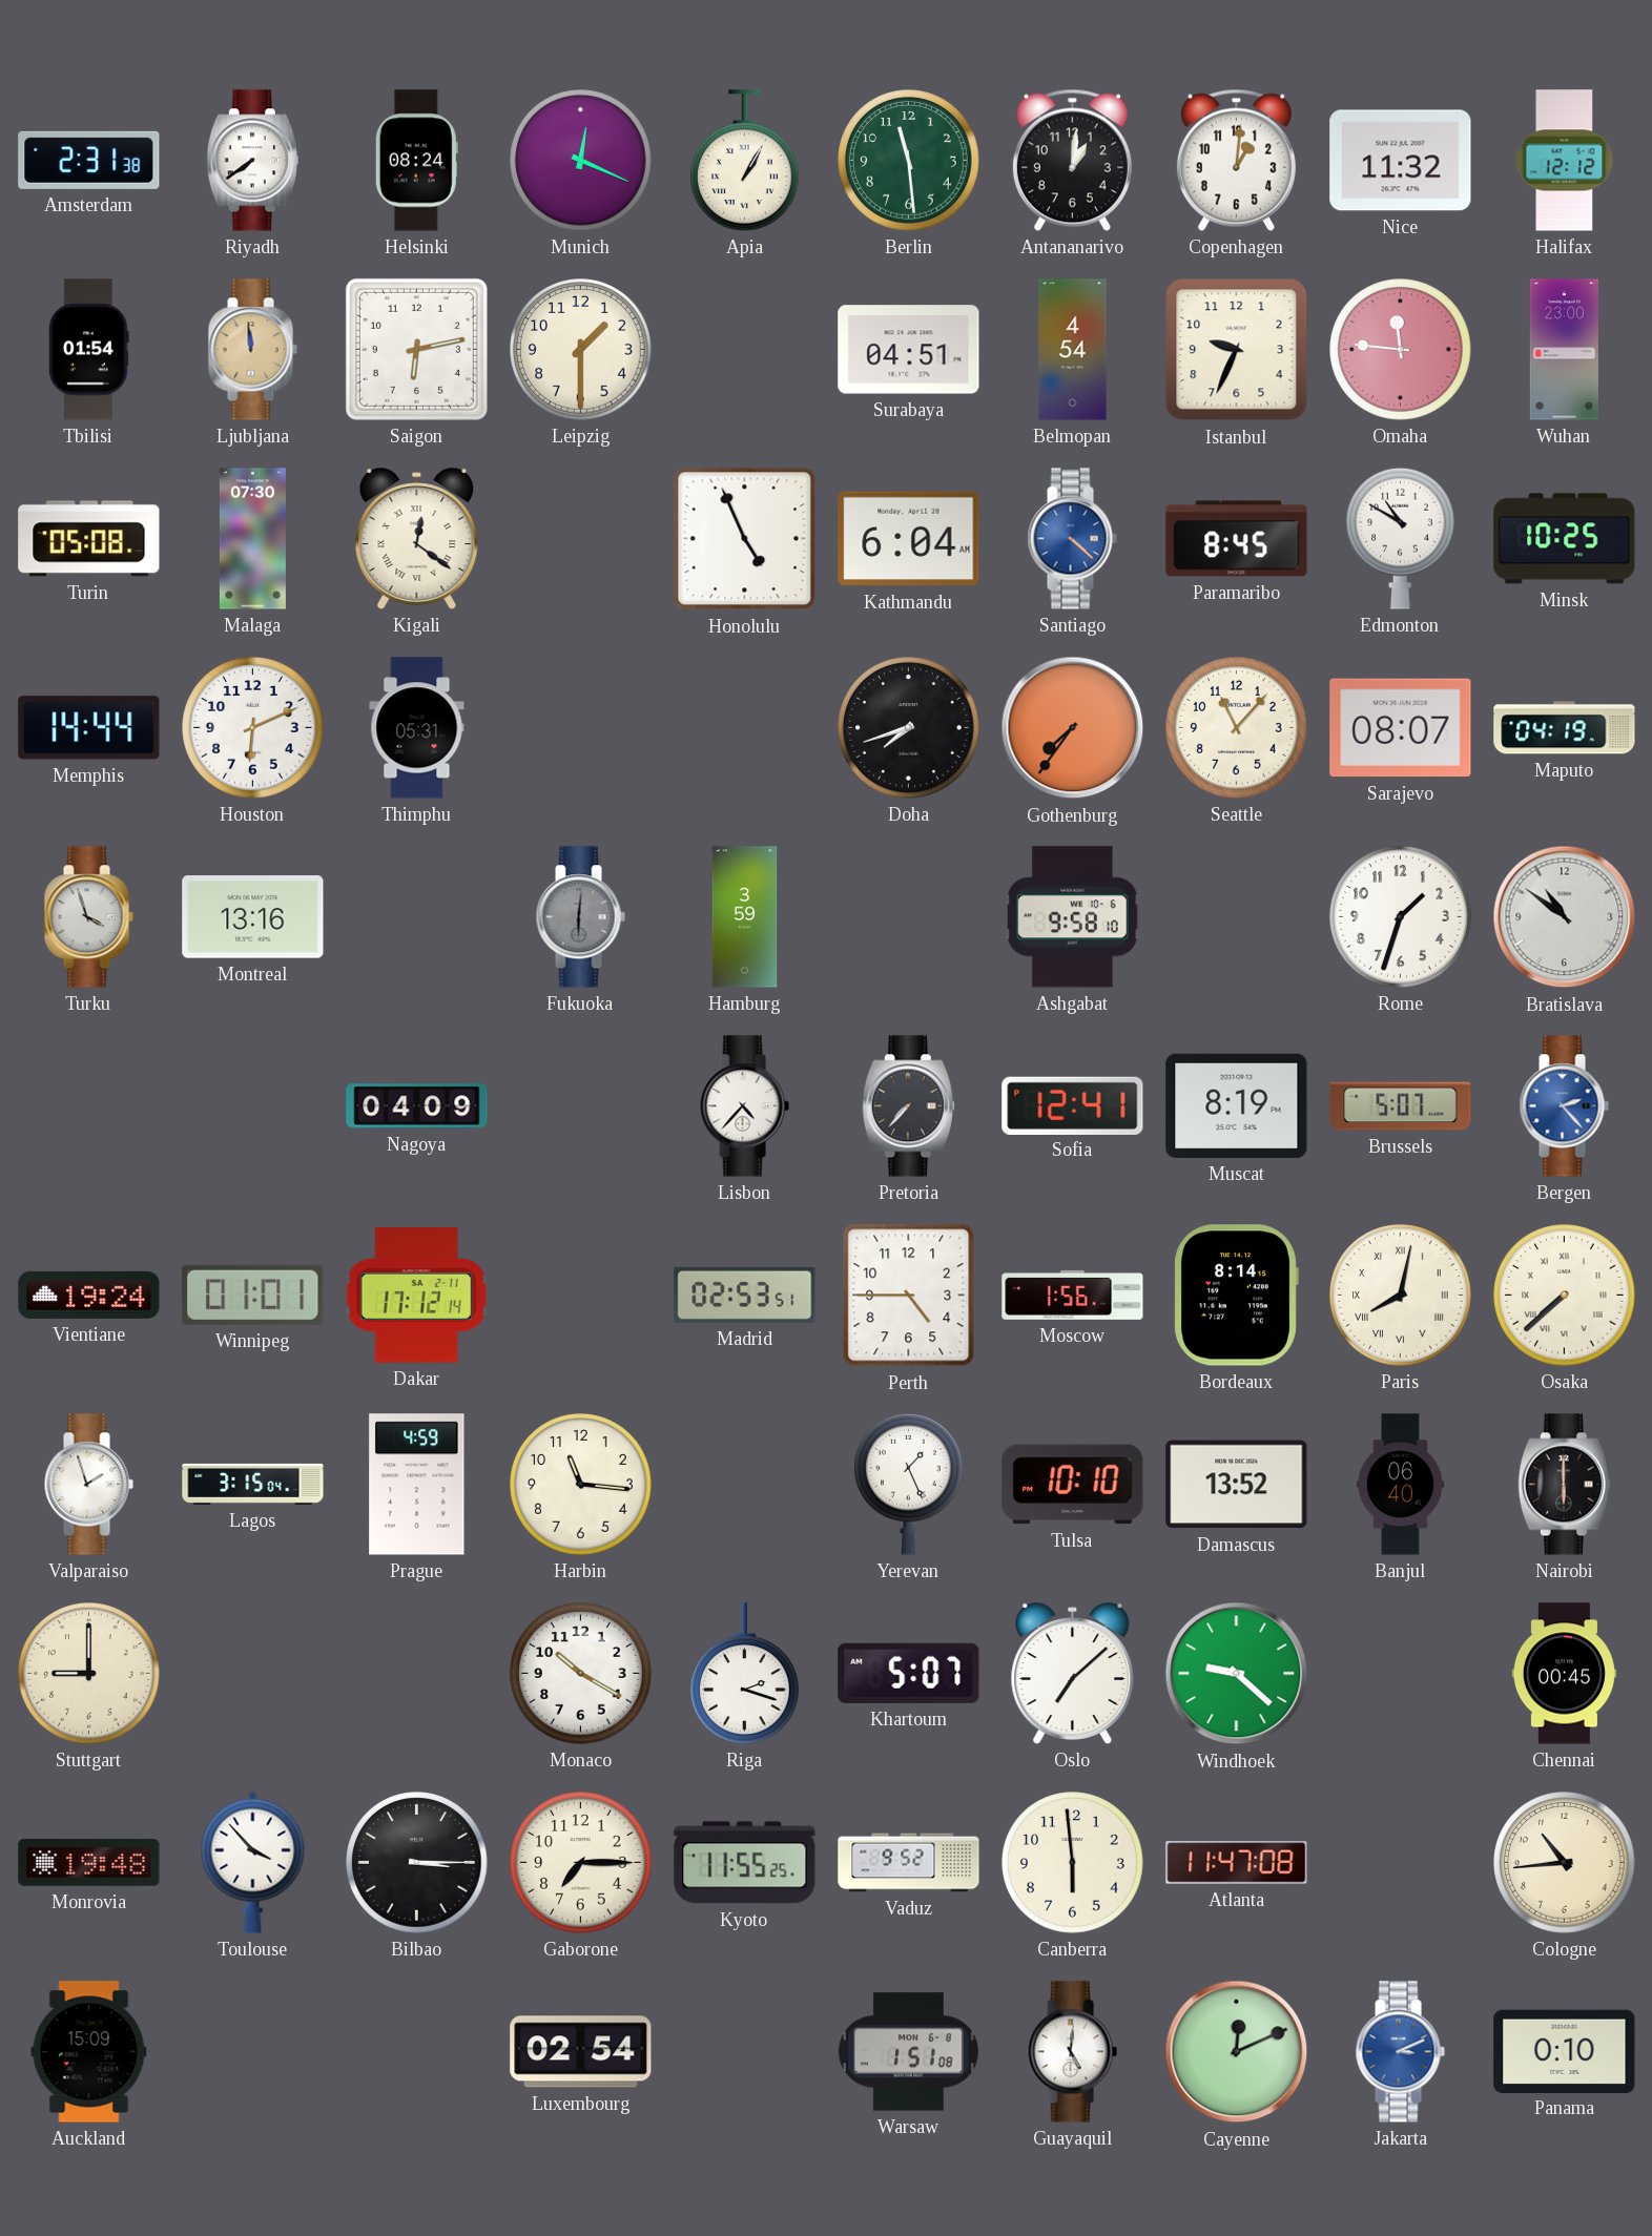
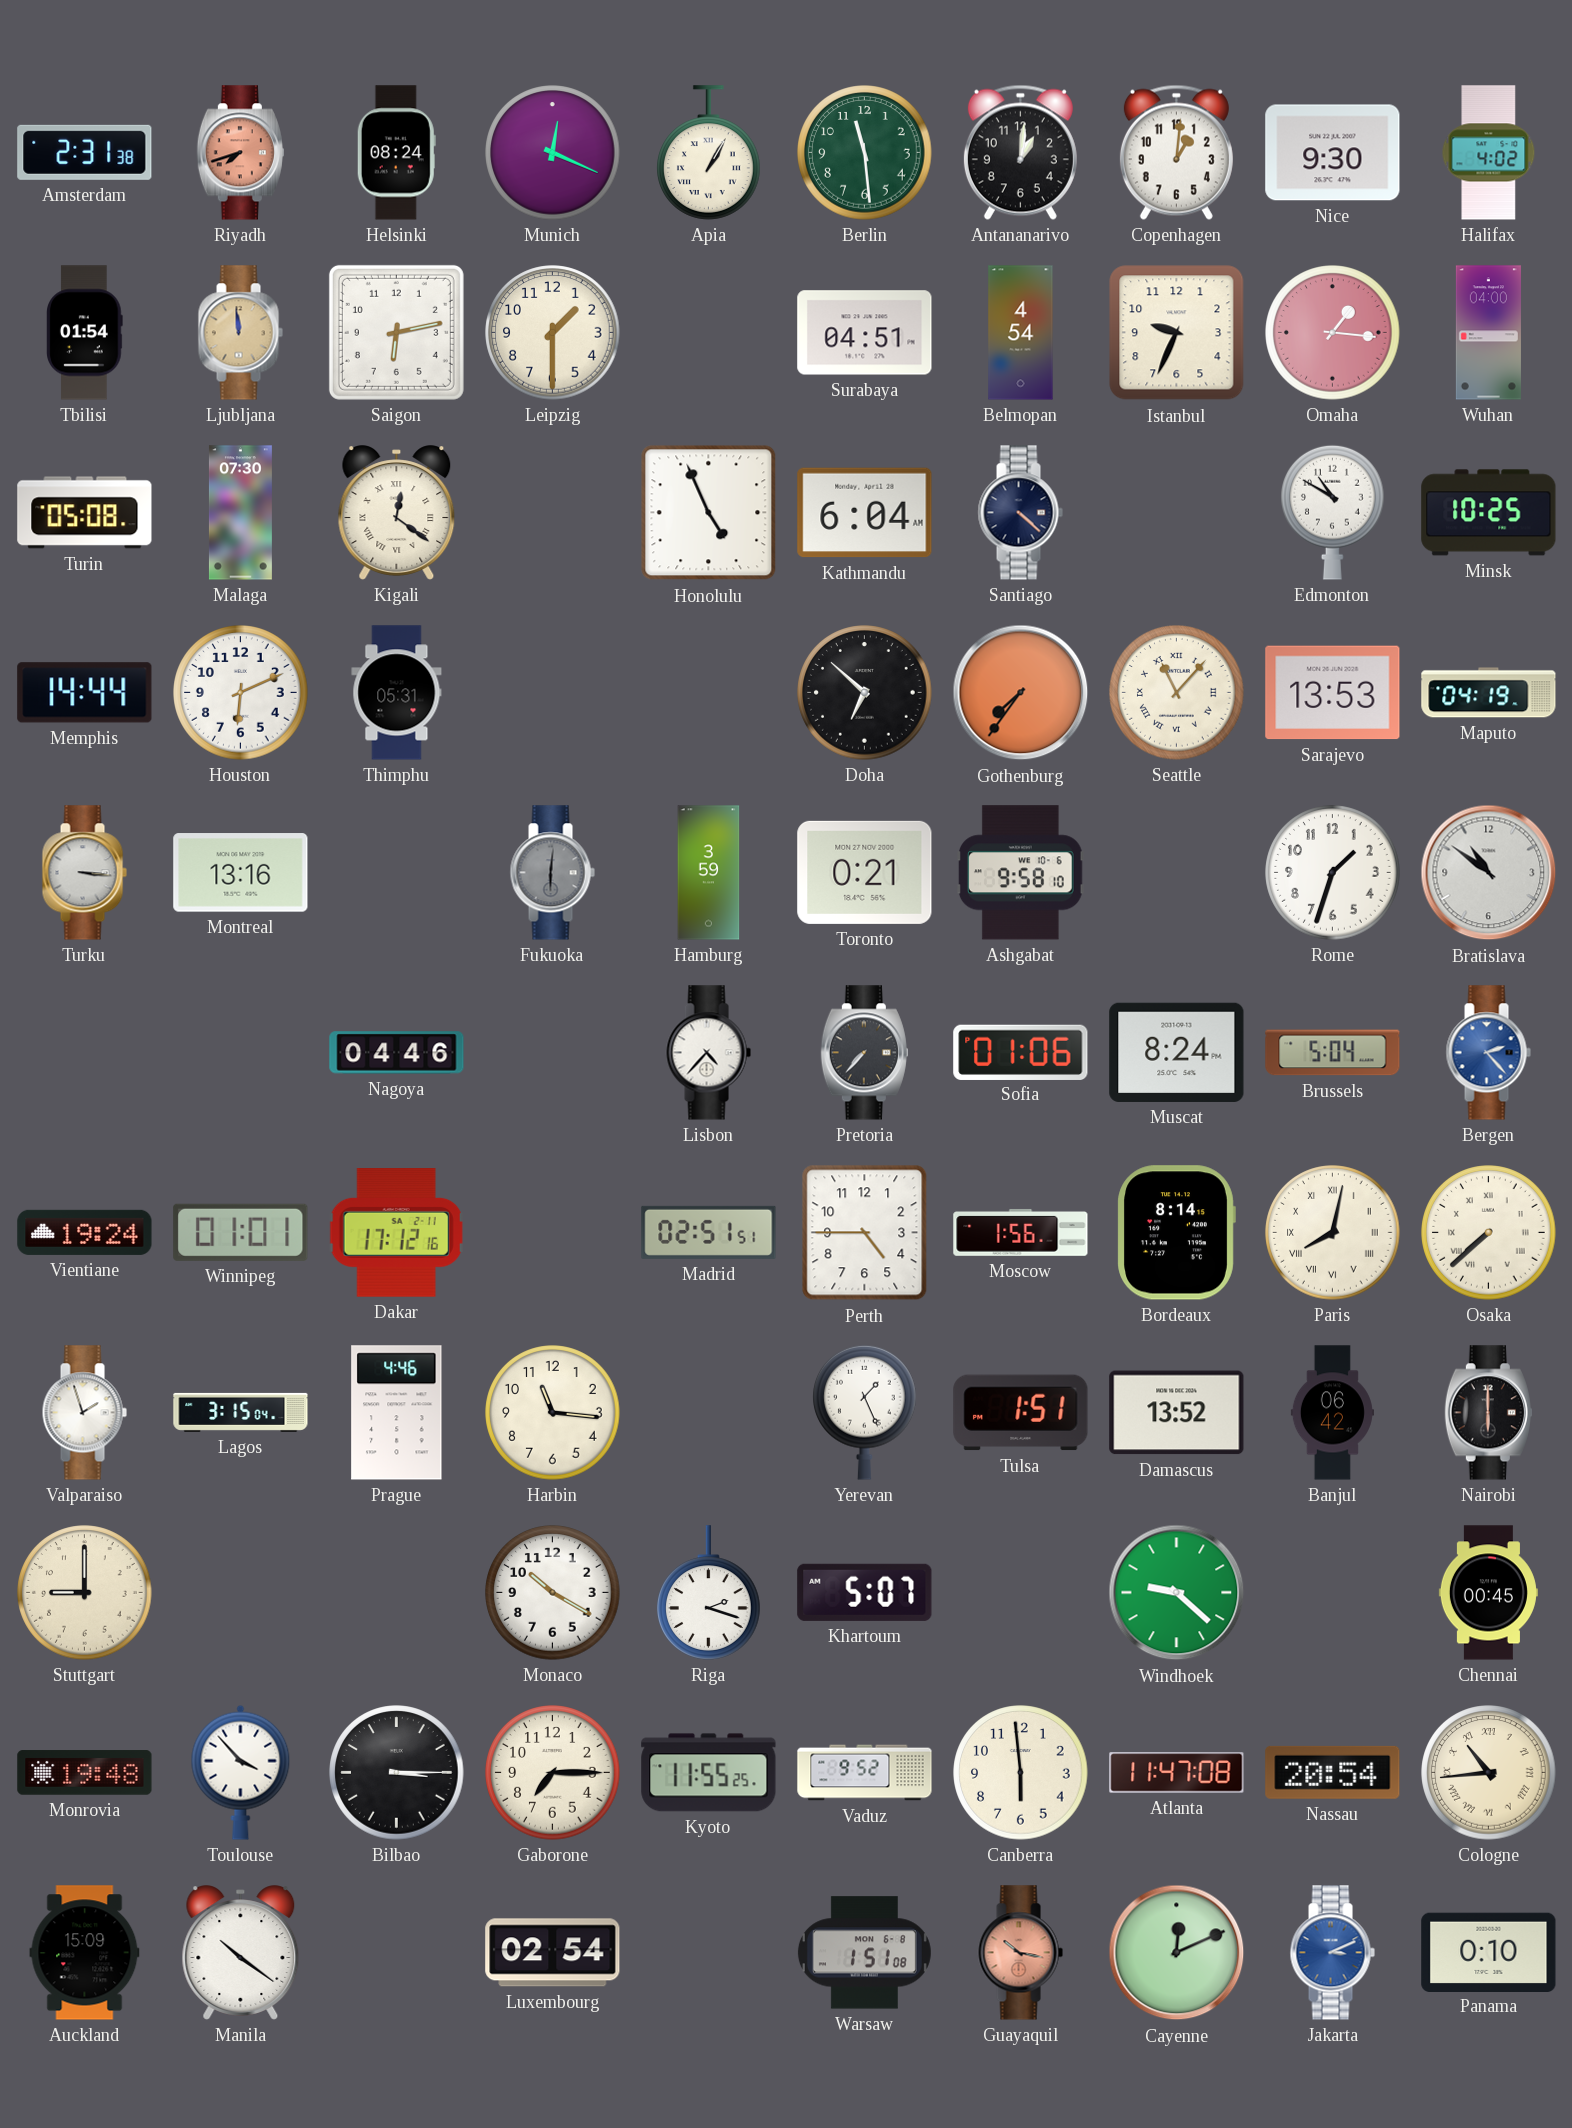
Riyadh: 7:39 -> 7:42 (240, 153)
Riyadh dial: white -> salmon (240, 153)
Nice: 11:32 -> 9:30 (1333, 153)
Halifax: 12:12 -> 4:02 (1489, 153)
Omaha: 11:46 -> 1:16 (1333, 333)
Wuhan: 23:00 -> 04:00 (1488, 333)
Santiago dial: blue -> navy (1020, 513)
Paramaribo: 8:45 -> none (1237, 539)
Doha: 7:42 -> 6:52 (865, 693)
Seattle numerals: Arabic -> Roman (1177, 693)
Sarajevo: 08:07 -> 13:53 (1333, 693)
Turku: 3:57 -> 3:16 (84, 873)
Toronto: none -> 0:21 (865, 872)
Nagoya: 04:09 -> 04:46 (397, 1053)
Sofia: 12:41 -> 01:06 (1021, 1052)
Muscat: 8:19 -> 8:24 (1177, 1052)
Brussels: 5:07 -> 5:04 (1333, 1053)
Dakar: 17:12:14 -> 17:12:16 (396, 1233)
Madrid: 02:53 -> 02:51 (709, 1232)
Prague: 4:59 -> 4:46 (397, 1413)
Tulsa: 10:10 -> 1:51 (1021, 1413)
Banjul: 06:40 -> 06:42 (1332, 1413)
Oslo: 7:08 -> none (1073, 1674)
Nassau: none -> 20:54 (1333, 1772)
Cologne numerals: Arabic -> Roman (1489, 1773)
Manila: none -> 10:21 (241, 1953)
Guayaquil: 5:01 -> 10:17 (1020, 1953)
Guayaquil dial: white -> salmon (1020, 1953)
